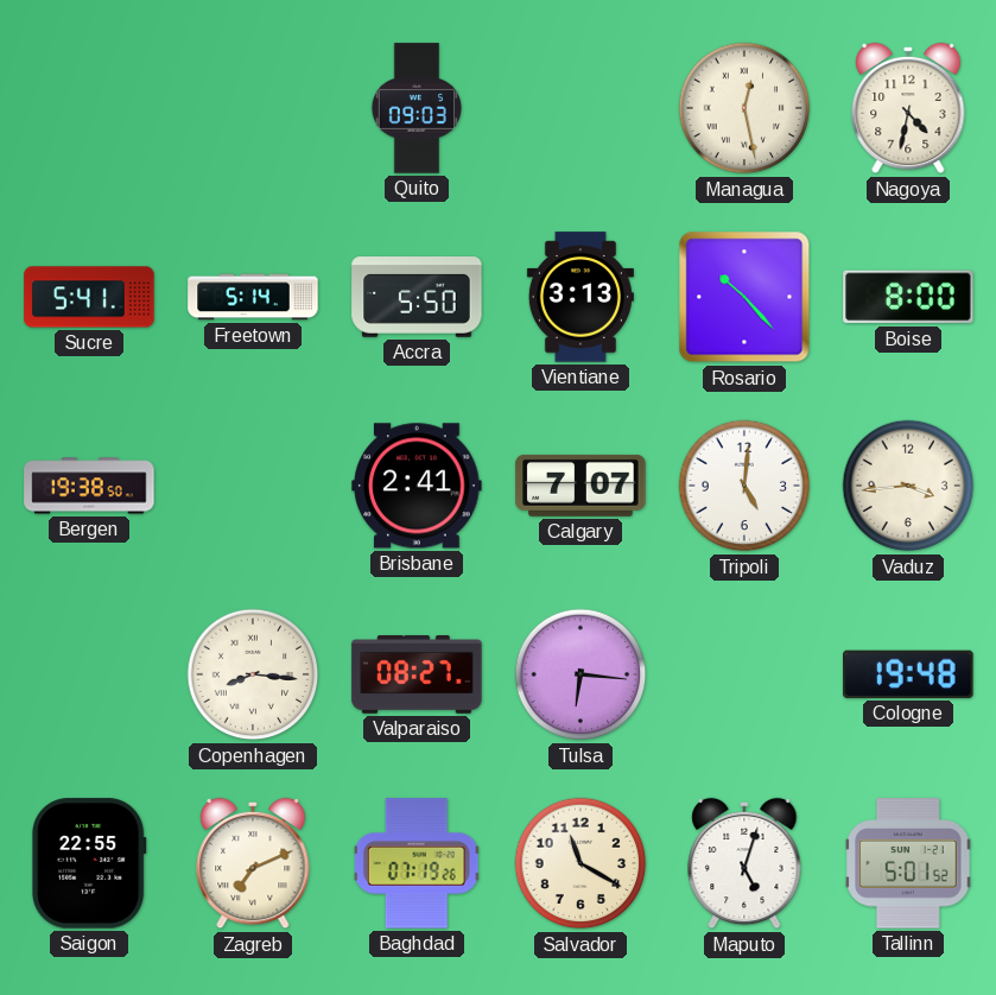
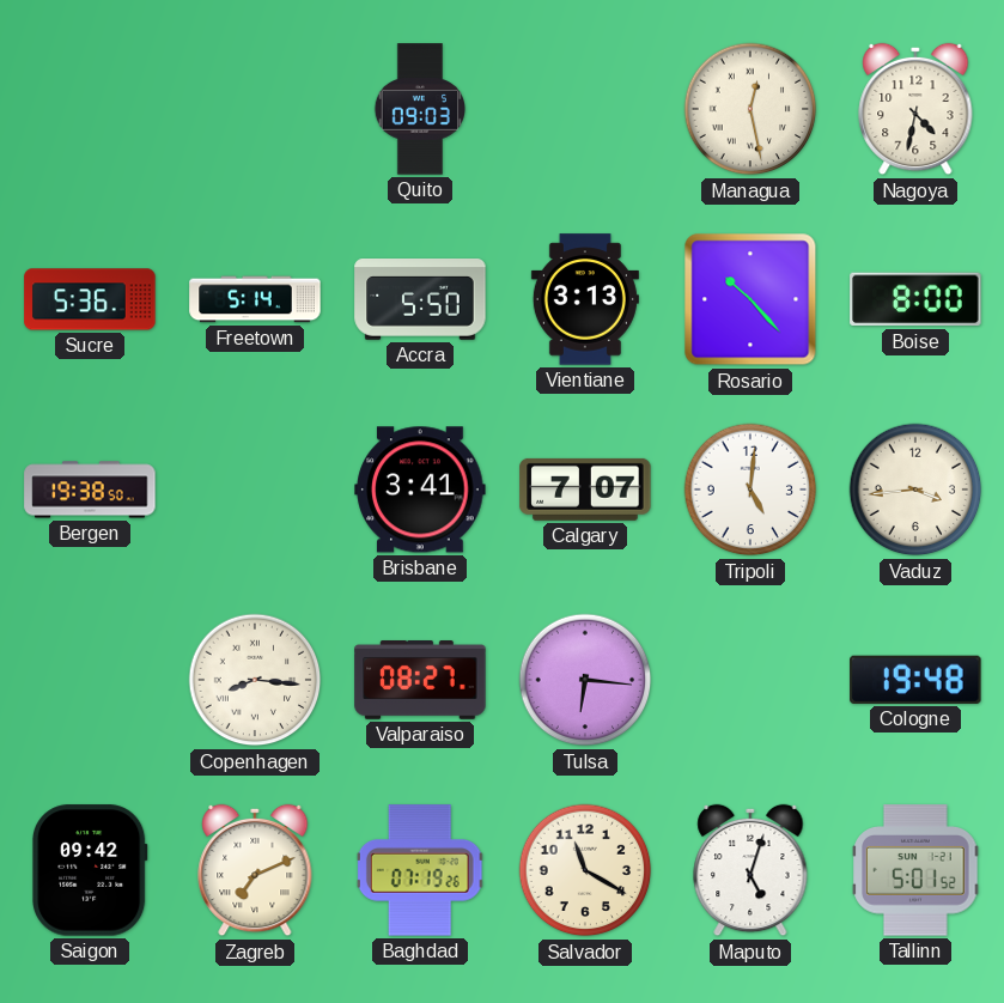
Sucre: 5:41 -> 5:36 (90, 299)
Brisbane: 2:41 -> 3:41 (420, 490)
Saigon: 22:55 -> 09:42 (91, 870)
